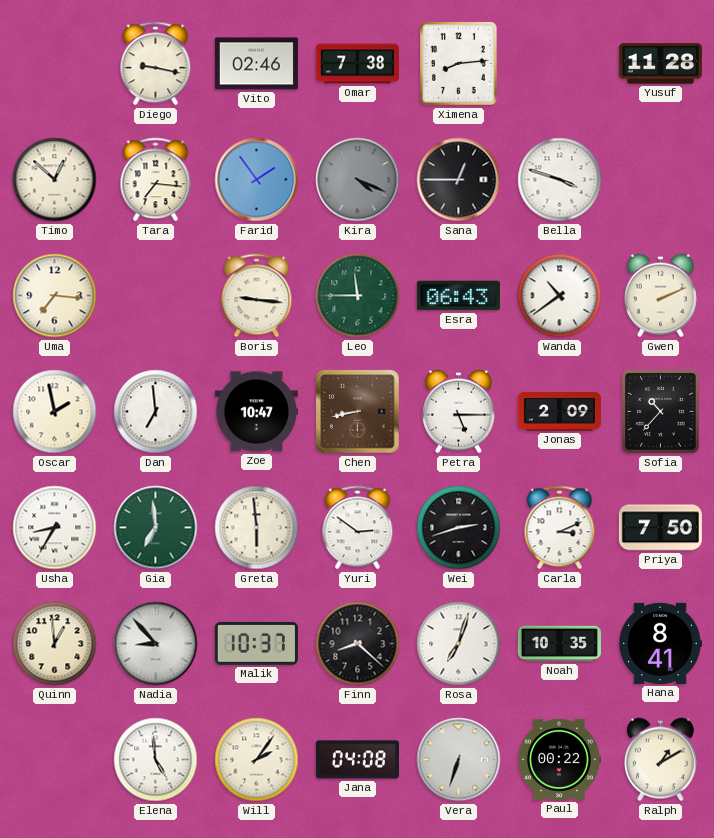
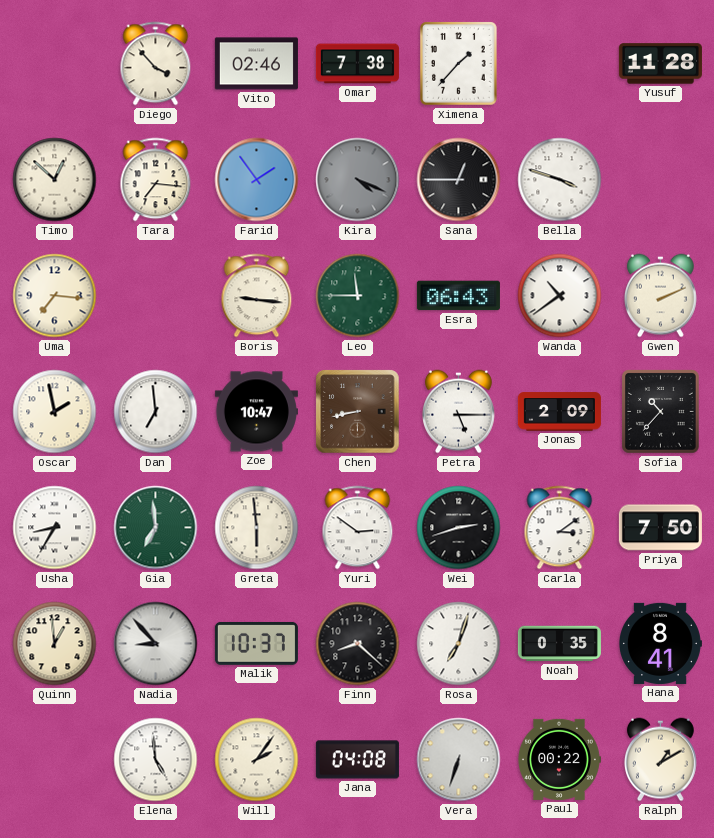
Diego: 9:17 -> 3:53 (156, 64)
Ximena: 8:14 -> 1:37 (459, 64)
Carla: 3:11 -> 3:09 (560, 528)
Noah: 10:35 -> 0:35 (559, 644)
